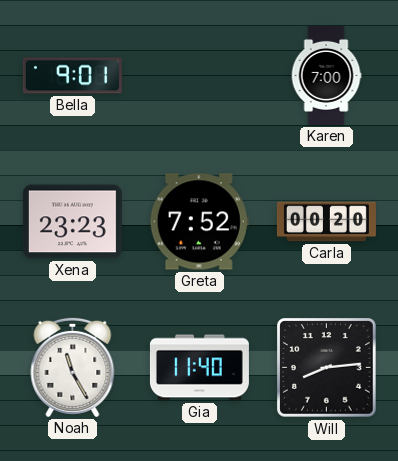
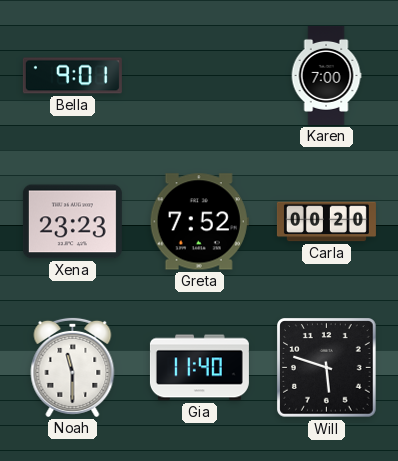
Noah: 11:25 -> 11:30 (73, 367)
Will: 8:14 -> 5:48 (327, 368)
